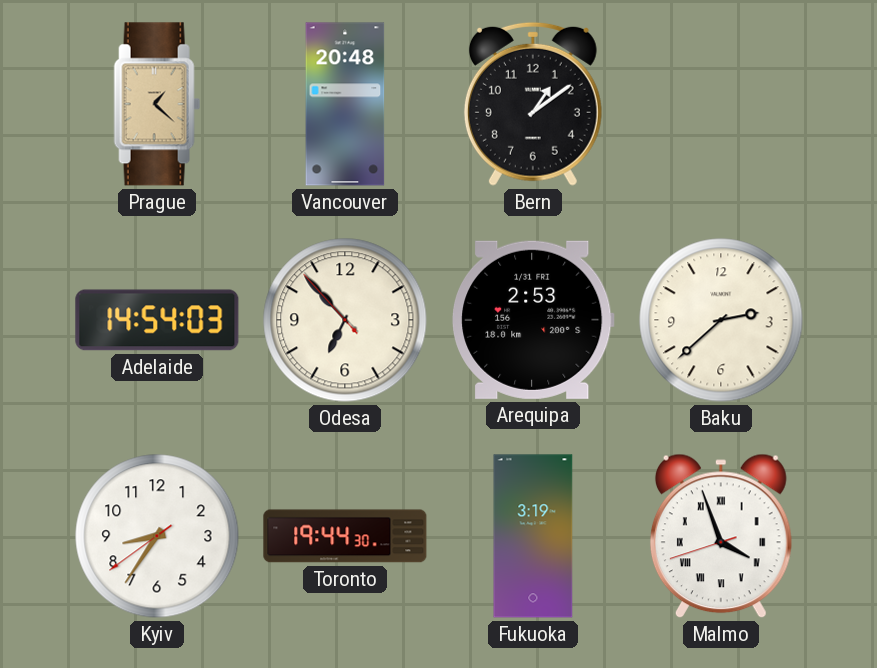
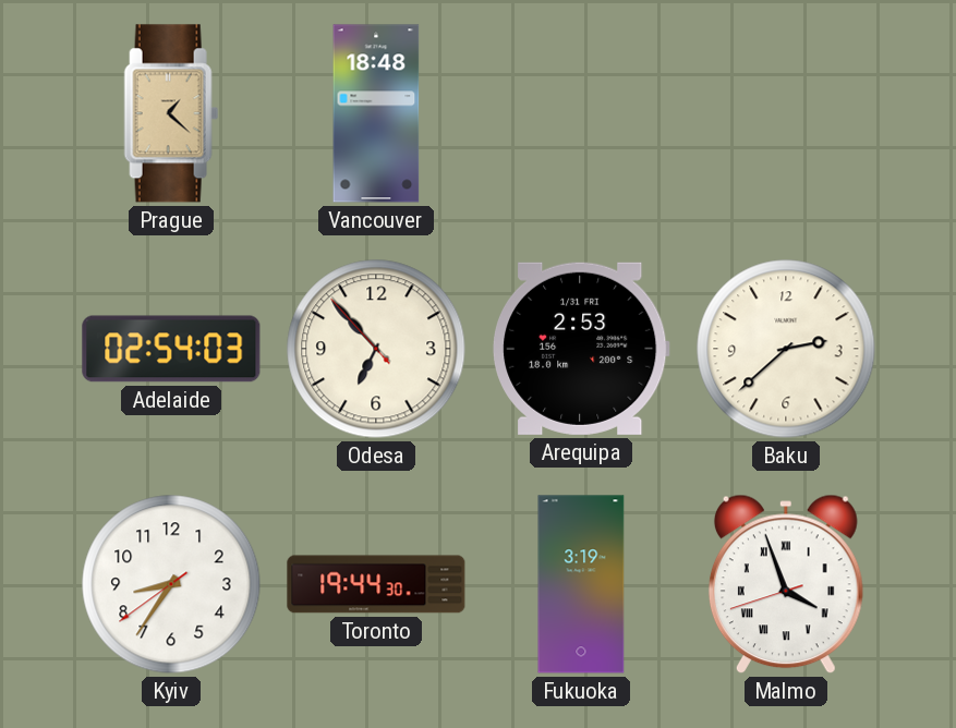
Vancouver: 20:48 -> 18:48 (376, 113)
Bern: 1:09 -> none (533, 104)
Adelaide: 14:54 -> 02:54 (171, 349)
